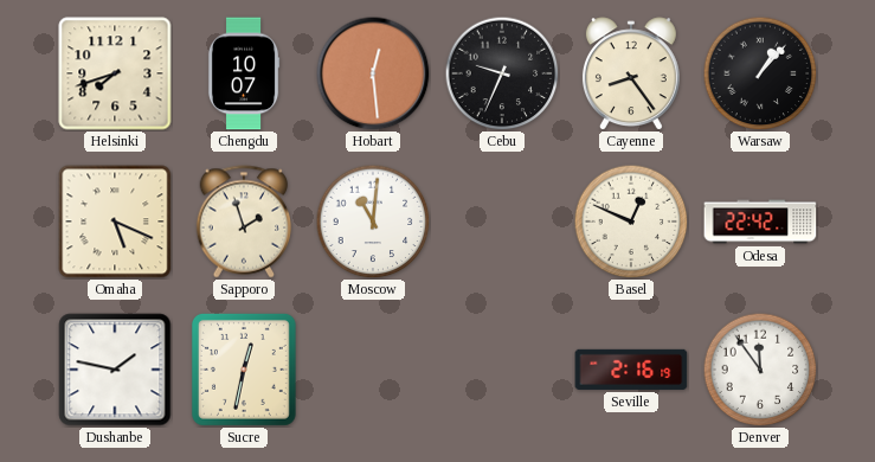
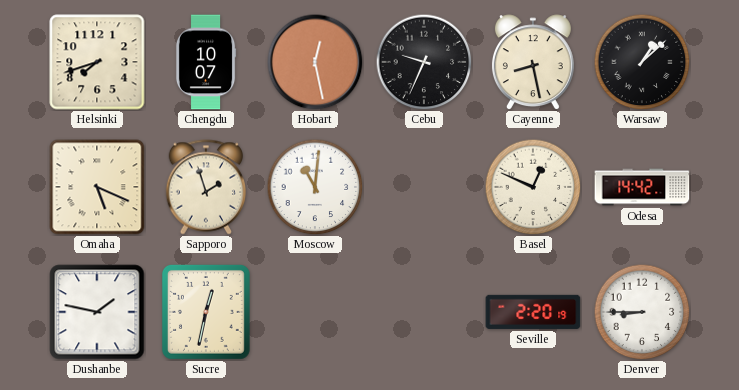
Hobart: 12:29 -> 12:28 (315, 62)
Cayenne: 8:24 -> 8:28 (533, 62)
Warsaw: 1:07 -> 1:08 (642, 62)
Odesa: 22:42 -> 14:42 (642, 187)
Seville: 2:16 -> 2:20 (533, 312)
Denver: 11:54 -> 8:45 (642, 312)
